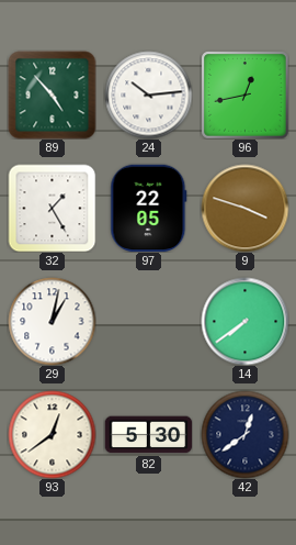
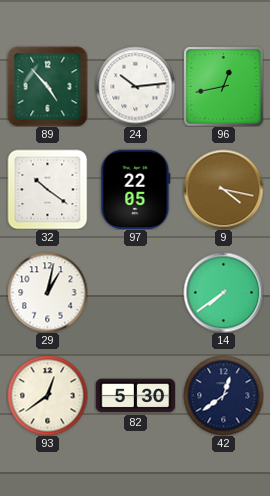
32: 1:25 -> 10:21 (47, 189)
9: 3:48 -> 4:17 (223, 189)
